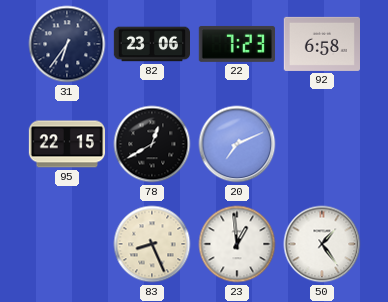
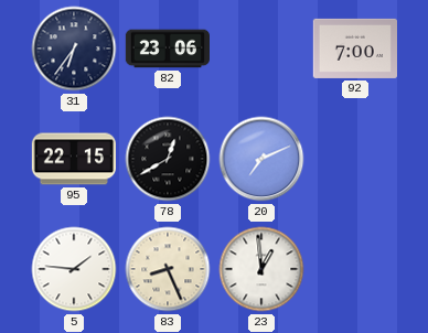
22: 7:23 -> none (236, 44)
92: 6:58 -> 7:00 (354, 49)
5: none -> 1:46 (74, 269)
50: 1:24 -> none (322, 244)
